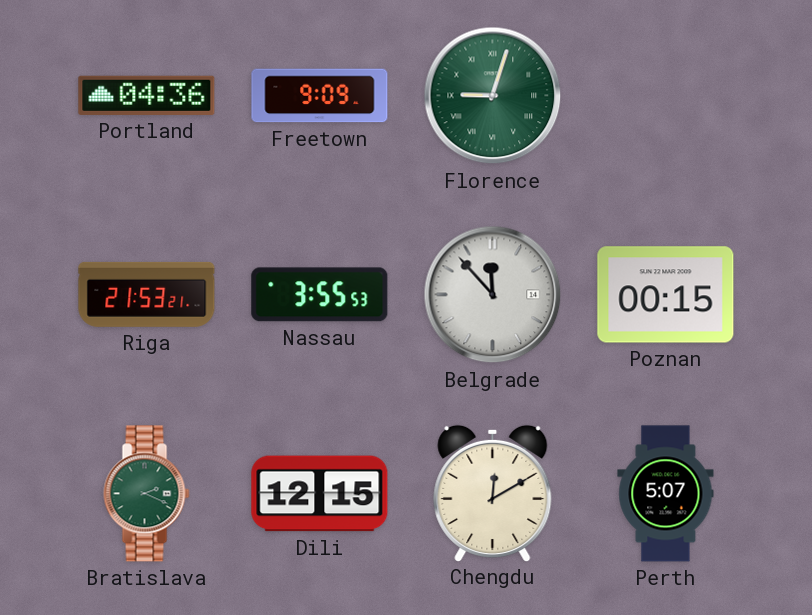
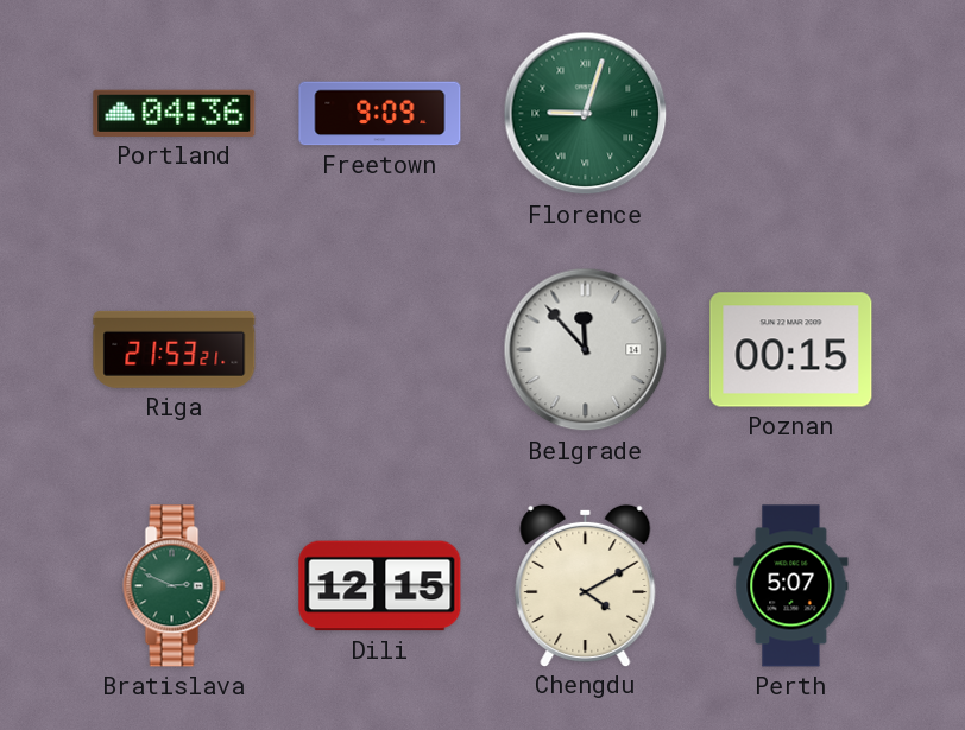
Nassau: 3:55 -> none (320, 295)
Bratislava: 2:19 -> 2:49 (175, 586)
Chengdu: 12:10 -> 4:10 (586, 585)
